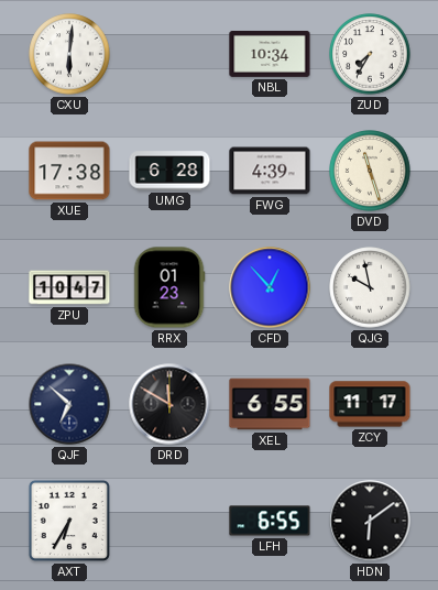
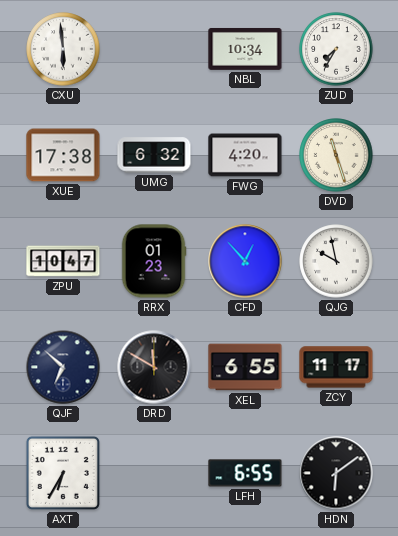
CXU: 6:01 -> 5:59 (63, 49)
UMG: 6:28 -> 6:32 (154, 155)
FWG: 4:39 -> 4:20 (245, 155)
